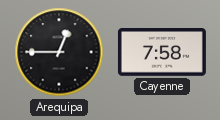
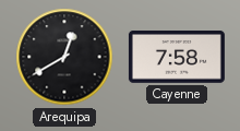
Arequipa: 12:45 -> 12:40 (64, 57)
